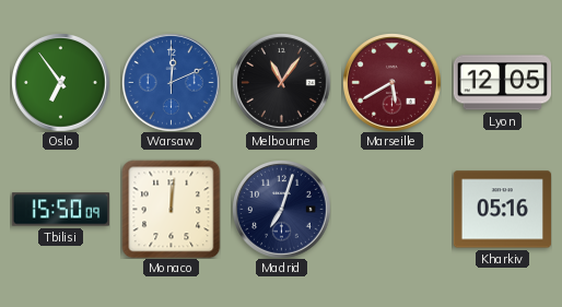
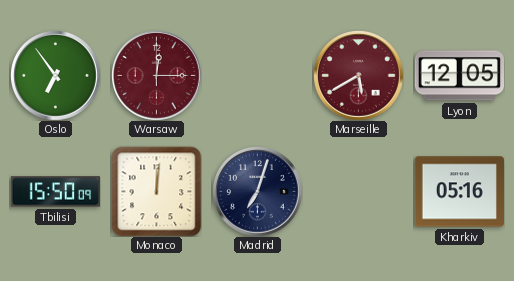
Warsaw: 12:11 -> 12:15 (156, 75)
Warsaw dial: blue -> burgundy (156, 75)
Melbourne: 11:06 -> none (281, 82)
